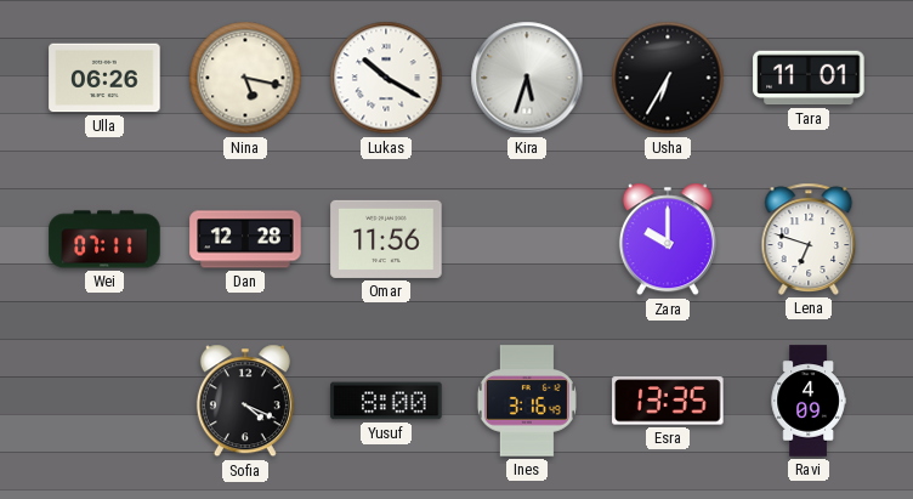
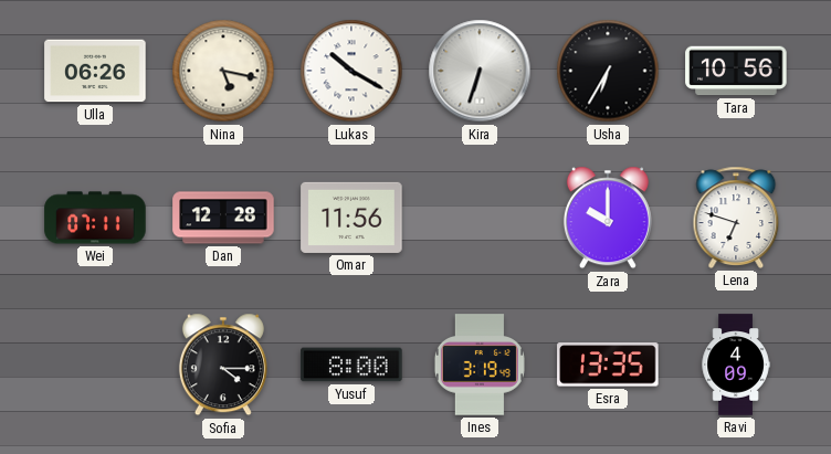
Kira: 5:33 -> 6:33 (480, 71)
Tara: 11:01 -> 10:56 (736, 71)
Sofia: 4:19 -> 4:15 (223, 365)
Ines: 3:16 -> 3:19 (480, 365)
